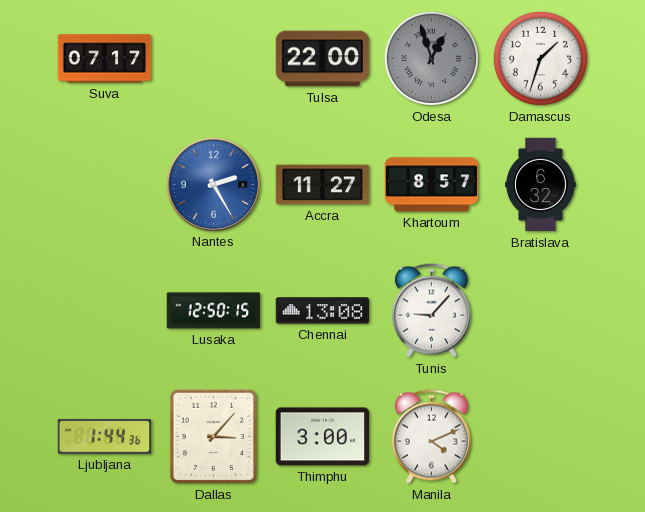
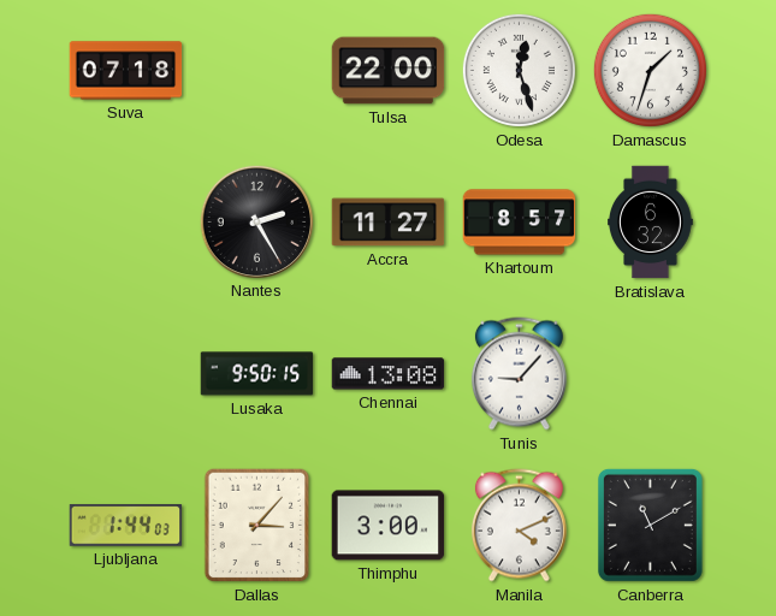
Suva: 07:17 -> 07:18 (126, 71)
Odesa: 12:57 -> 12:27 (519, 70)
Odesa dial: grey -> white (519, 70)
Nantes dial: blue -> black (256, 221)
Lusaka: 12:50 -> 9:50 (257, 374)
Ljubljana: 1:44:36 -> 1:44:03 (126, 526)
Canberra: none -> 11:10 (650, 525)
